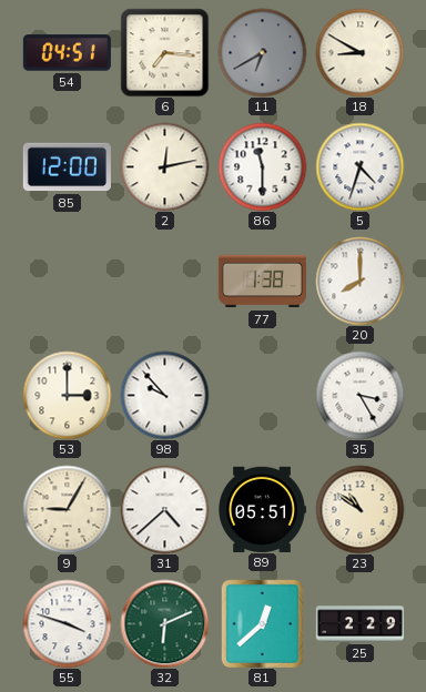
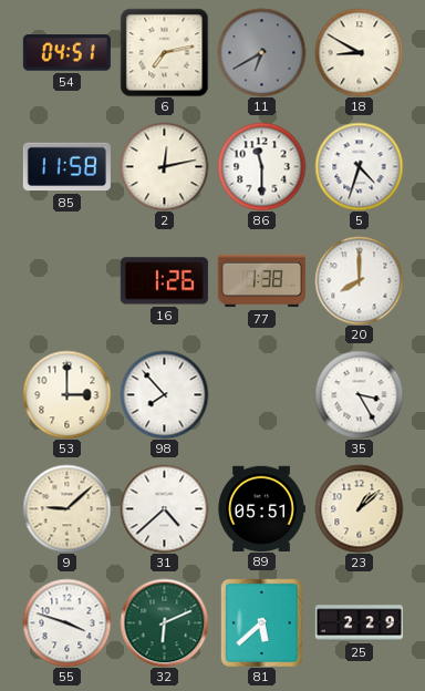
6: 7:16 -> 7:13 (164, 52)
85: 12:00 -> 11:58 (66, 167)
16: none -> 1:26 (164, 281)
98: 9:53 -> 7:53 (164, 394)
9: 9:05 -> 9:08 (66, 508)
23: 10:51 -> 1:08 (359, 508)
81: 12:38 -> 5:38 (261, 622)
